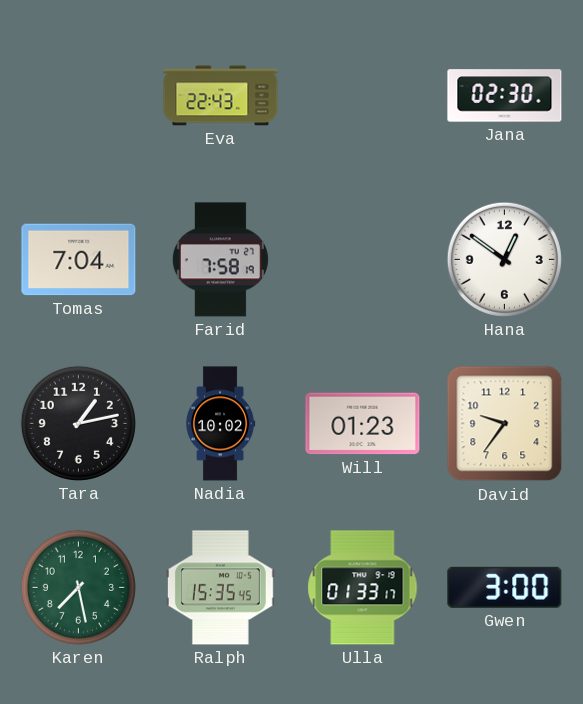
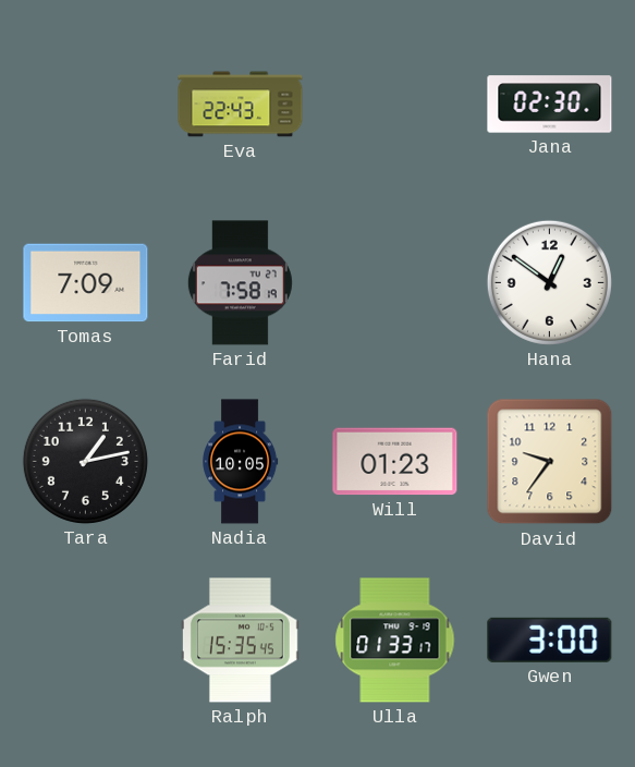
Tomas: 7:04 -> 7:09 (86, 283)
Nadia: 10:02 -> 10:05 (240, 462)
Karen: 7:28 -> none (78, 587)
